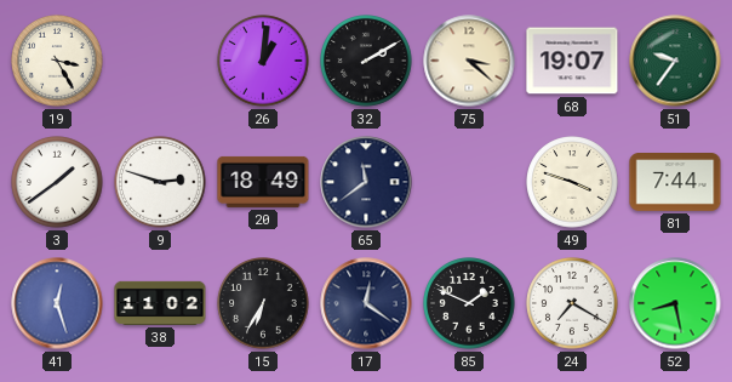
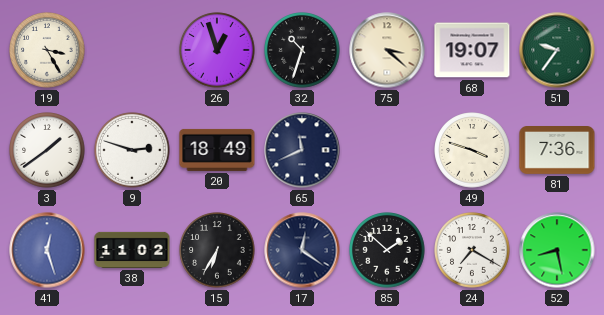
26: 1:01 -> 12:57 (217, 50)
32: 2:10 -> 10:33 (302, 50)
65: 11:39 -> 11:41 (302, 150)
81: 7:44 -> 7:36 (557, 151)
85: 1:49 -> 1:52 (387, 250)
